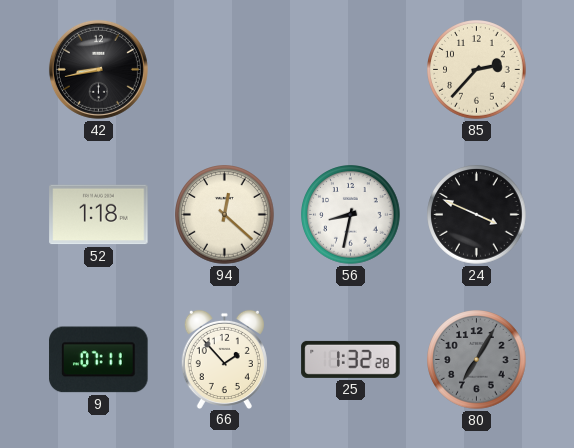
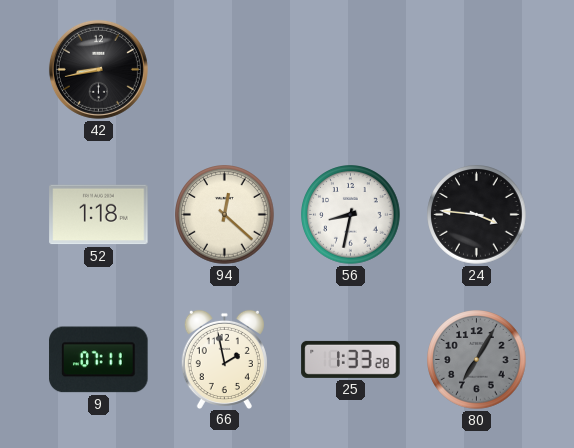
85: 2:37 -> none (477, 70)
24: 3:49 -> 3:46 (477, 215)
66: 1:53 -> 1:58 (224, 359)
25: 1:32 -> 1:33 (351, 359)
